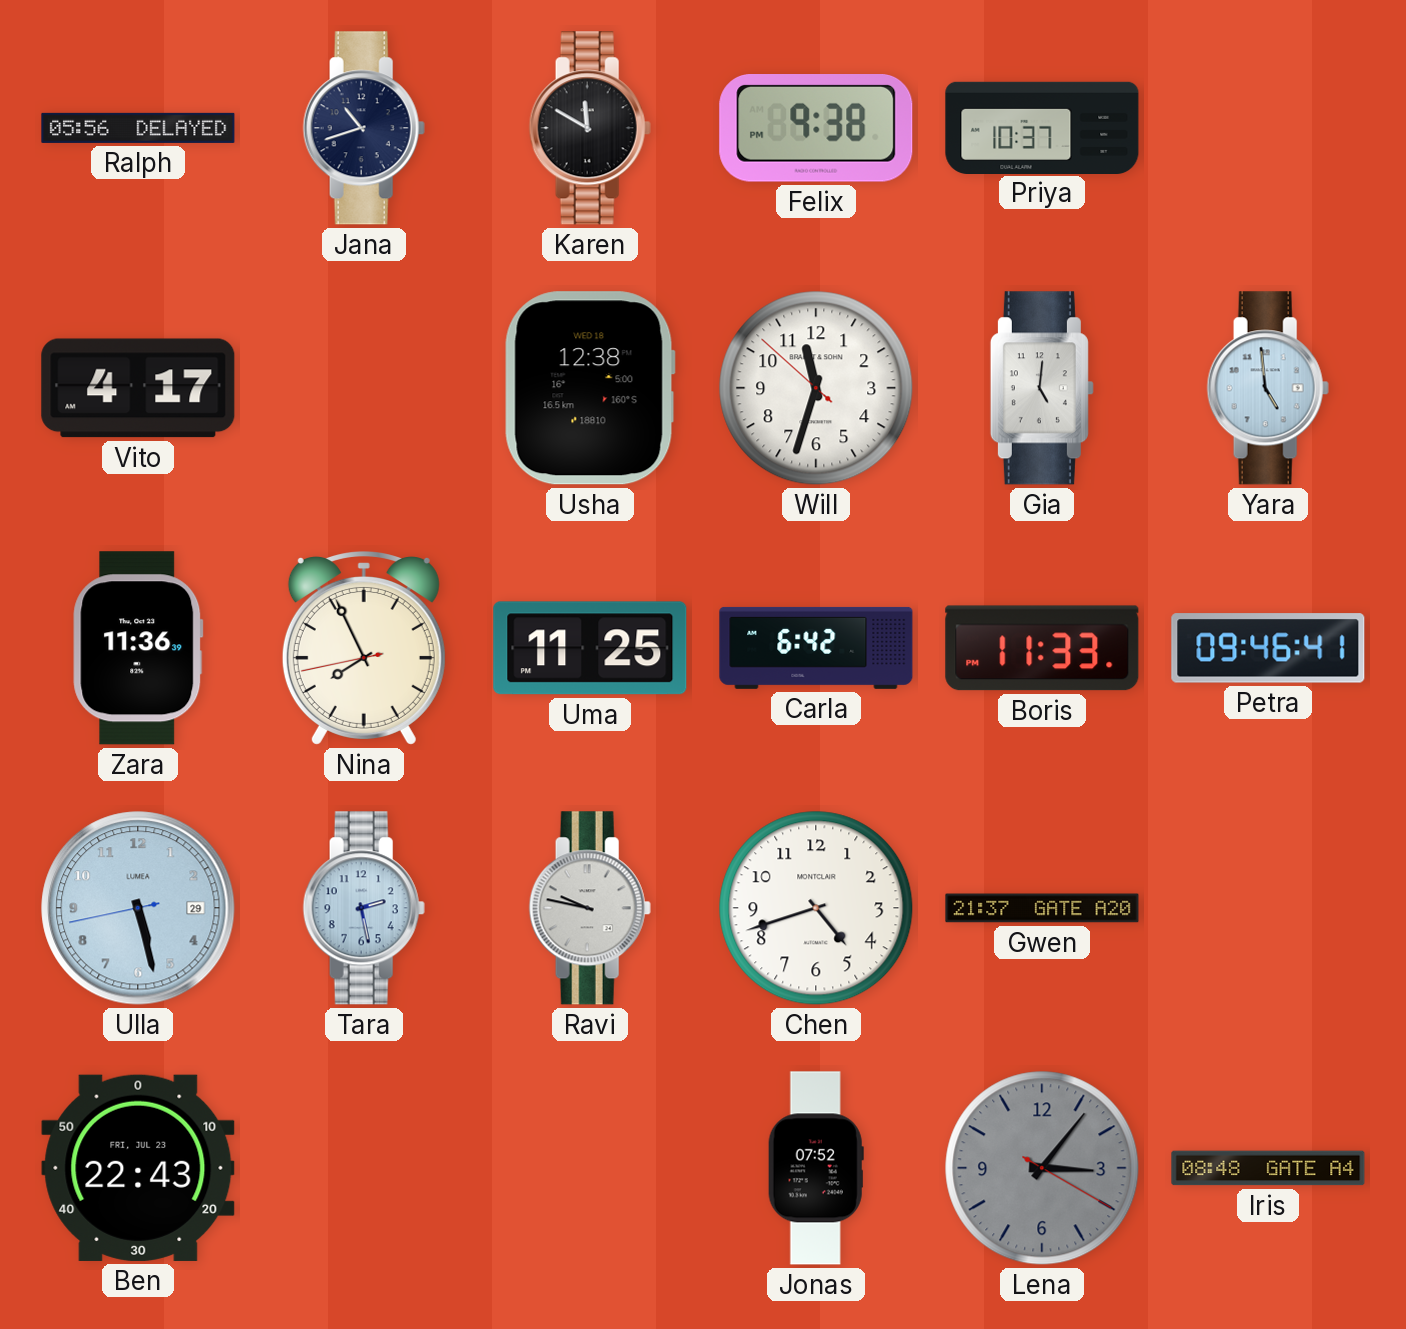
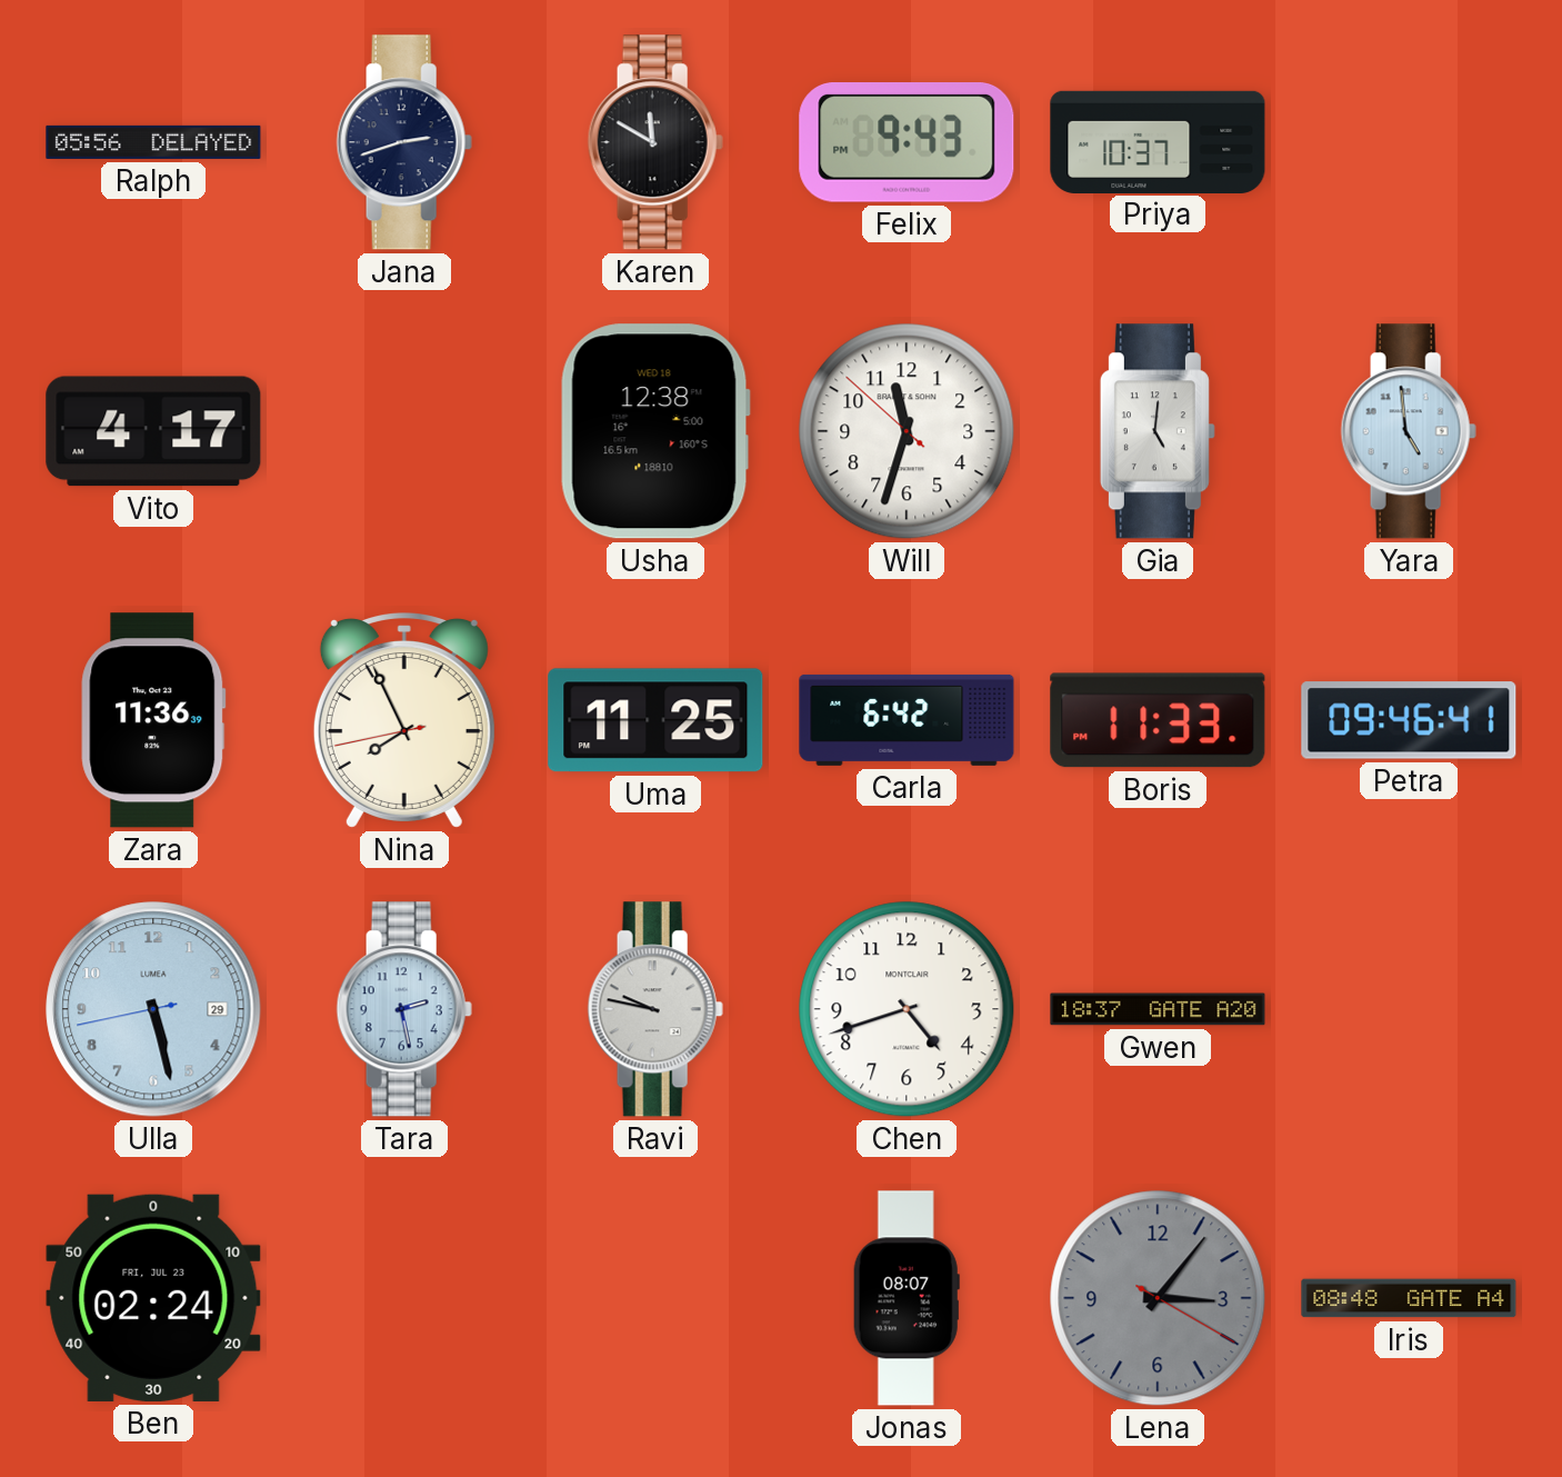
Jana: 10:42 -> 2:42 (404, 142)
Felix: 9:38 -> 9:43 (907, 143)
Gwen: 21:37 -> 18:37 (1158, 1009)
Ben: 22:43 -> 02:24 (153, 1298)
Jonas: 07:52 -> 08:07 (907, 1298)
